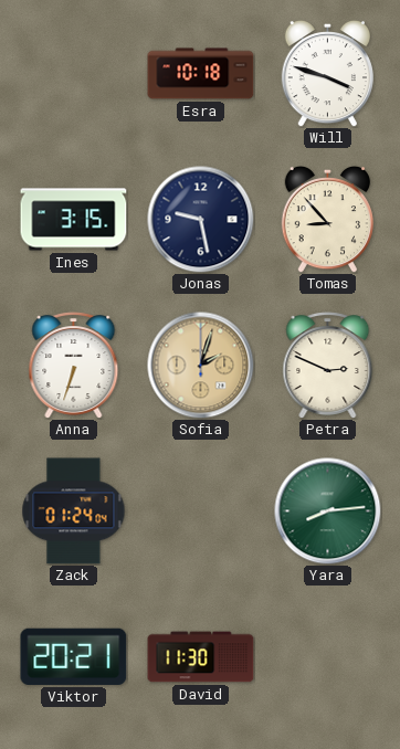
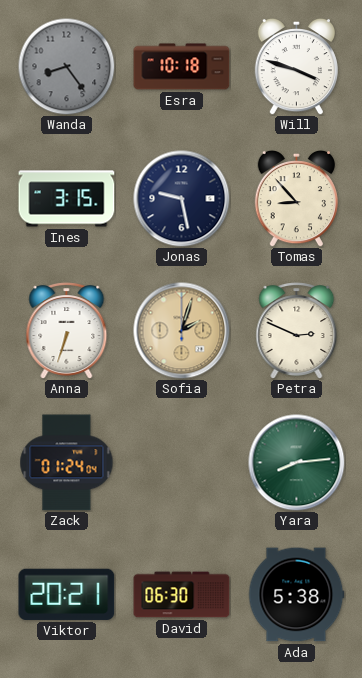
Wanda: none -> 8:24 (66, 66)
David: 11:30 -> 06:30 (182, 595)
Ada: none -> 5:38 (296, 595)
